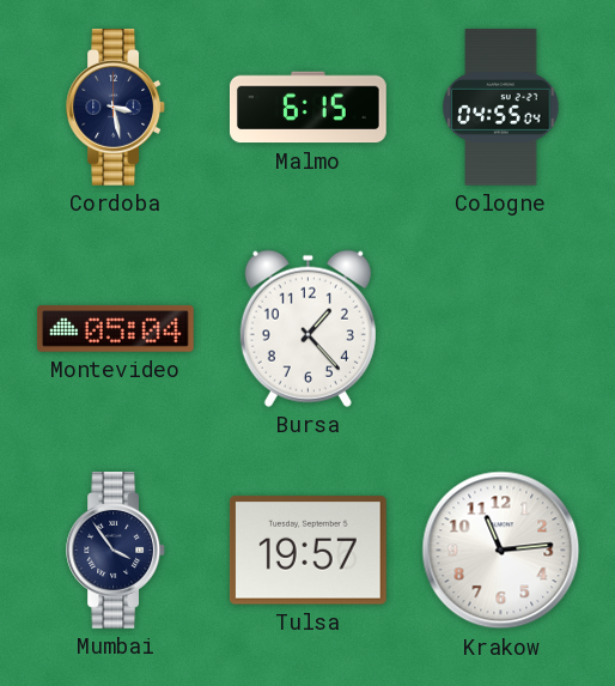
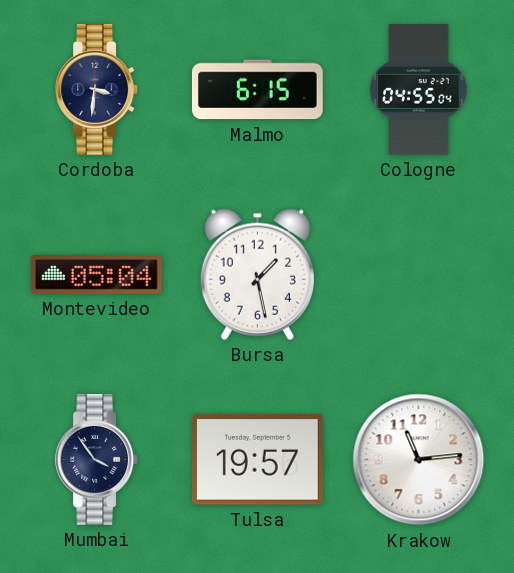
Cordoba: 3:28 -> 3:31 (96, 90)
Bursa: 1:23 -> 1:28 (257, 274)
